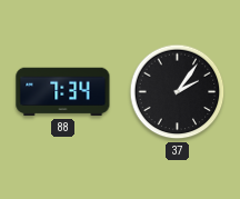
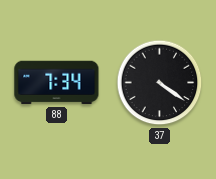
37: 2:06 -> 4:21 (160, 83)
